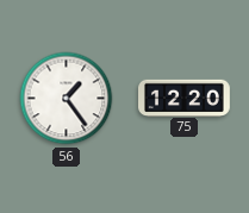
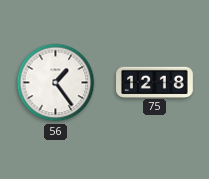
75: 12:20 -> 12:18 (155, 82)
